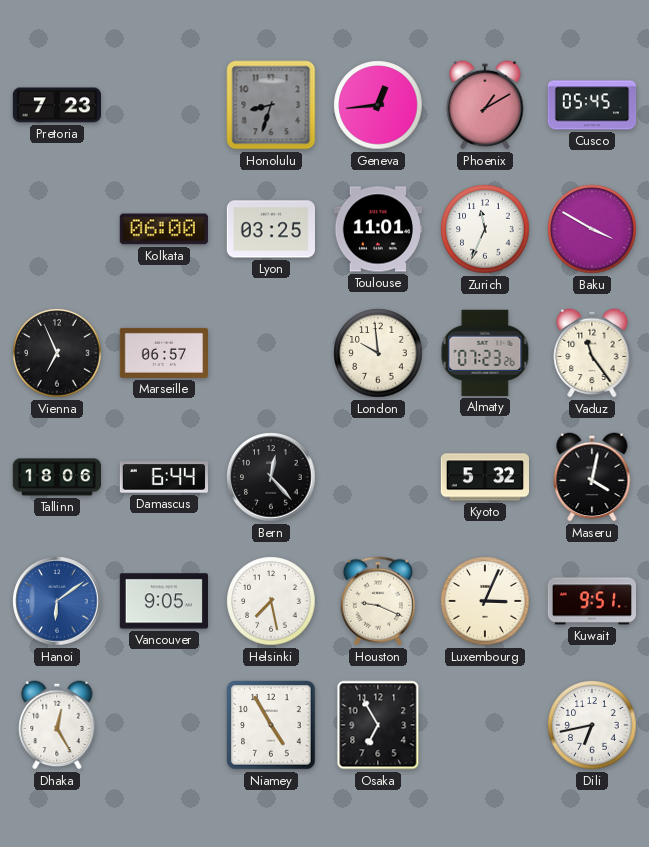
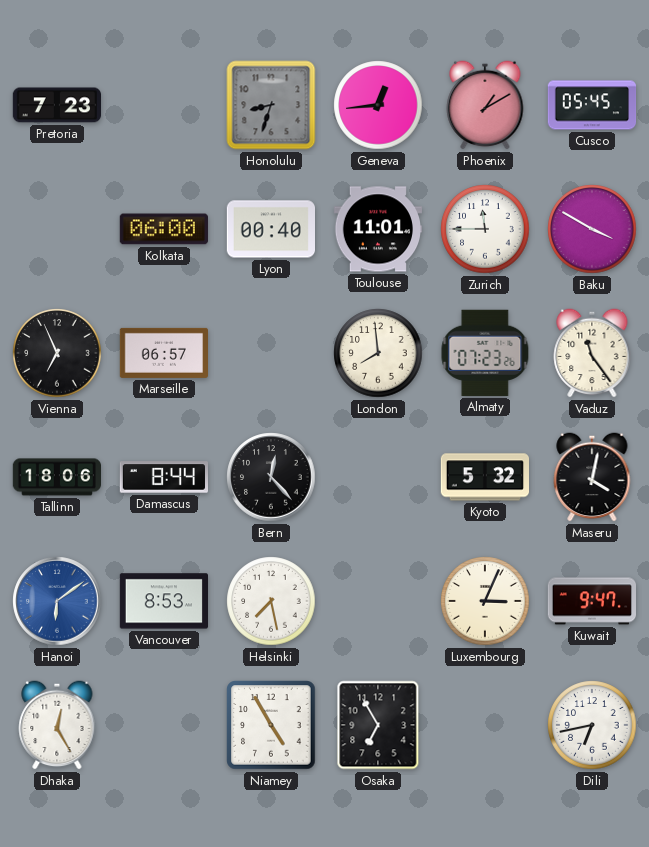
Lyon: 03:25 -> 00:40 (270, 229)
Zurich: 11:34 -> 11:45 (485, 229)
London: 9:59 -> 7:59 (378, 353)
Damascus: 6:44 -> 8:44 (163, 477)
Vancouver: 9:05 -> 8:53 (163, 601)
Houston: 9:19 -> none (377, 601)
Kuwait: 9:51 -> 9:47 (591, 601)
